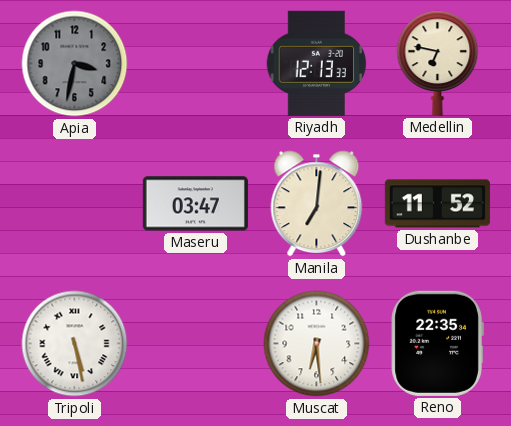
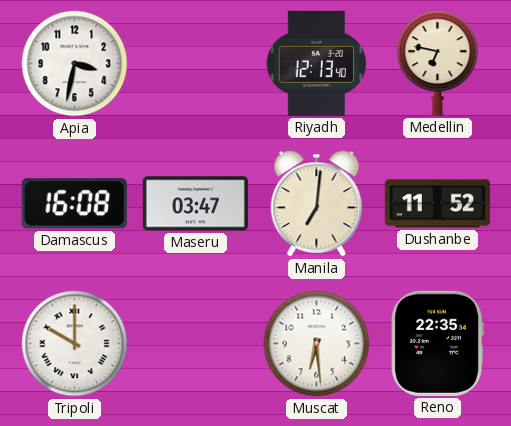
Apia dial: grey -> white (75, 64)
Riyadh: 12:13:33 -> 12:13:40 (317, 63)
Damascus: none -> 16:08 (74, 204)
Tripoli: 5:28 -> 10:00 (75, 344)
